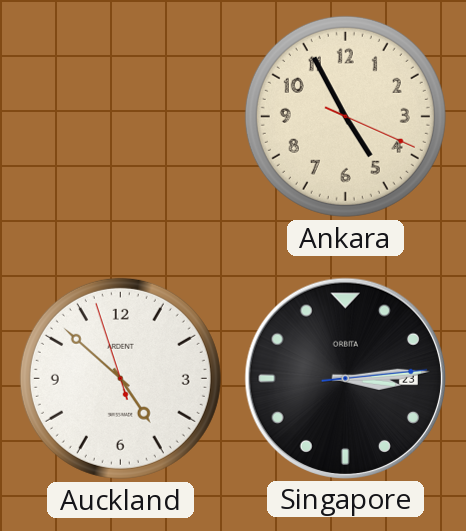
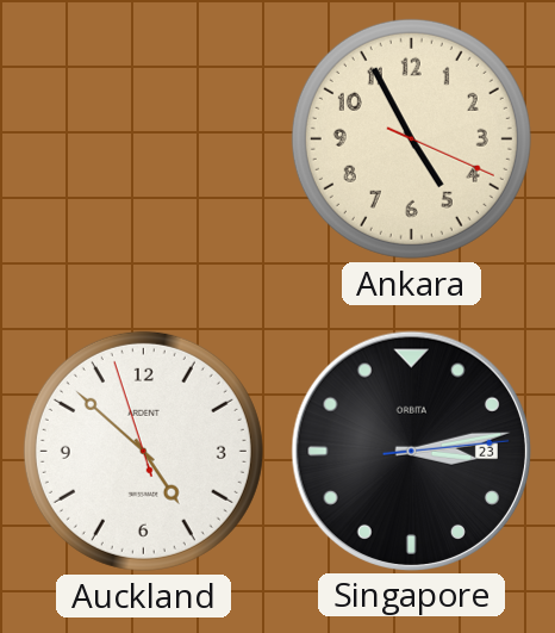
Singapore: 3:14 -> 3:13 (411, 451)
